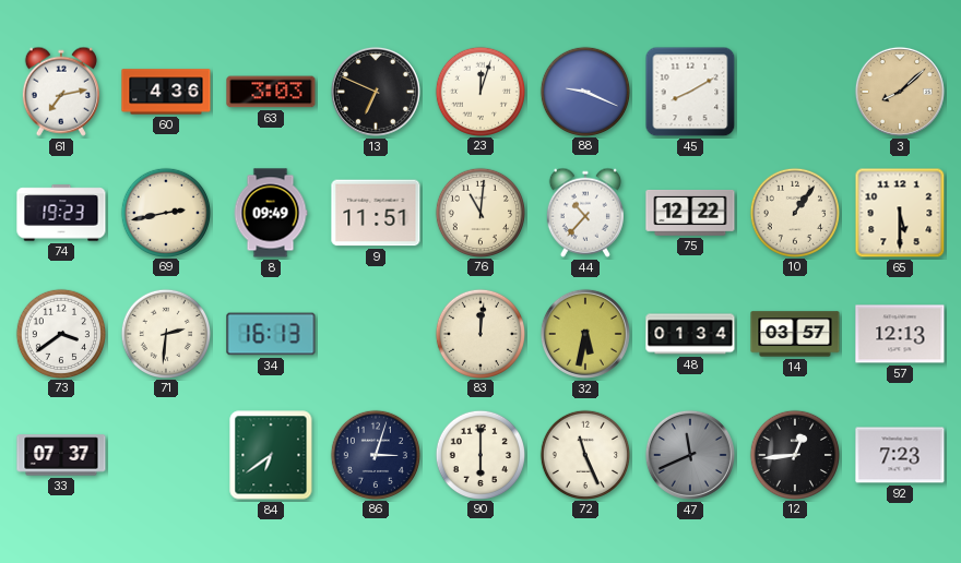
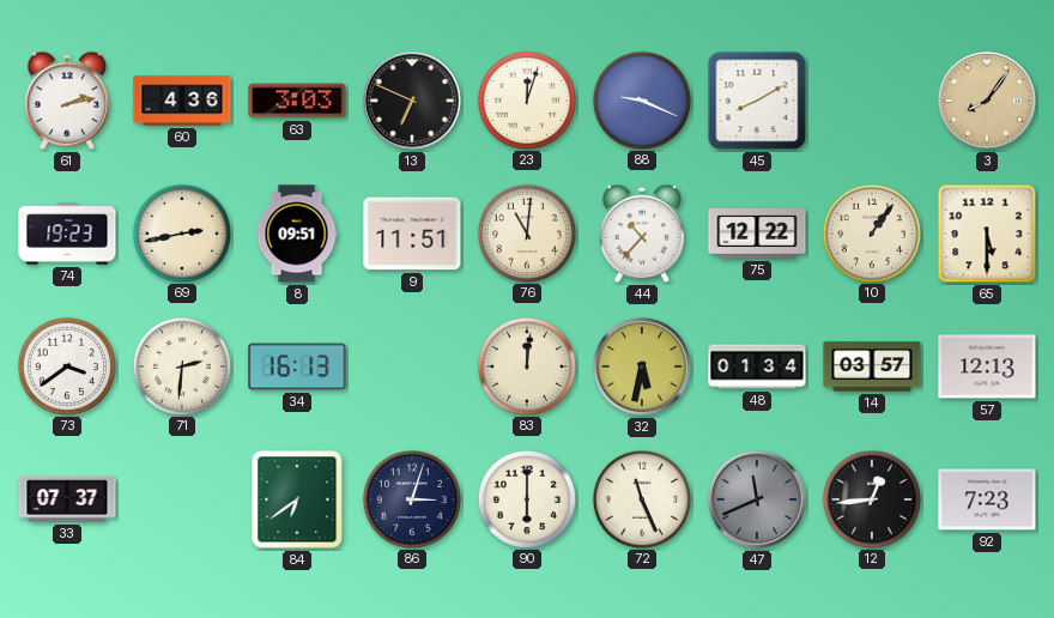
61: 7:13 -> 2:13 (67, 101)
3: 8:08 -> 8:06 (987, 101)
8: 09:49 -> 09:51 (297, 234)
